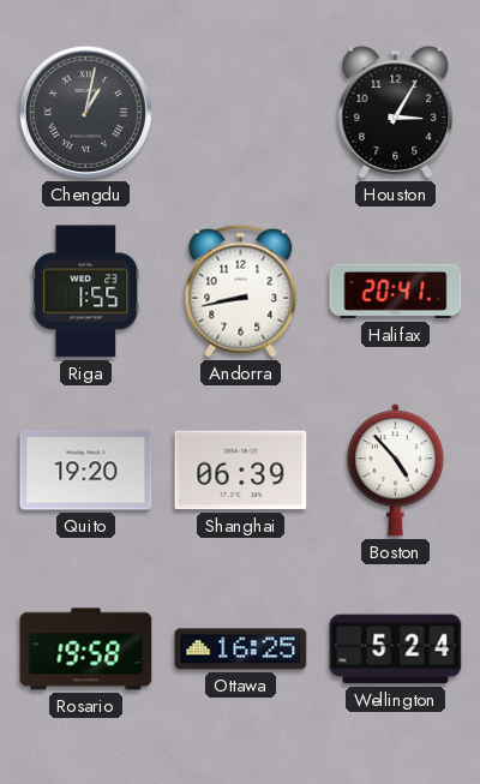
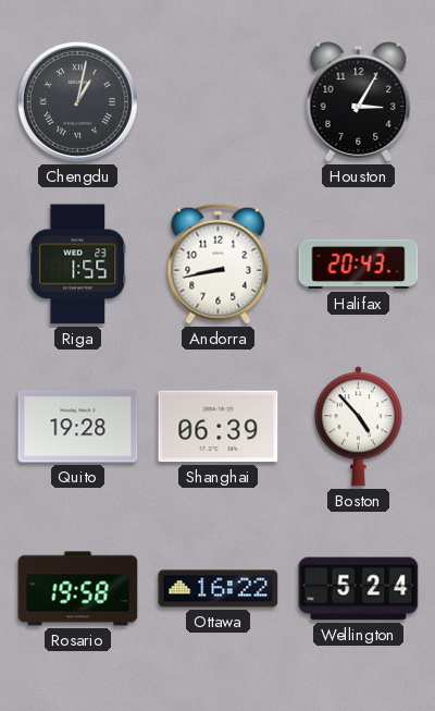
Halifax: 20:41 -> 20:43 (359, 265)
Quito: 19:20 -> 19:28 (78, 427)
Ottawa: 16:25 -> 16:22 (219, 589)
